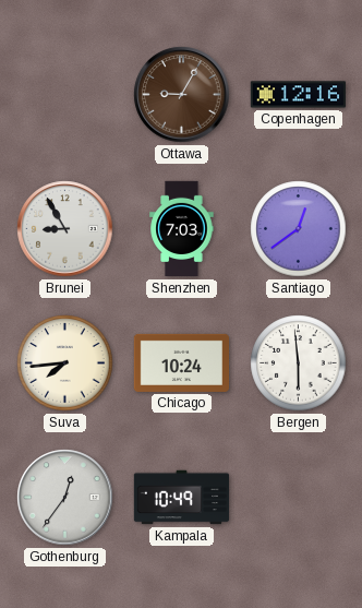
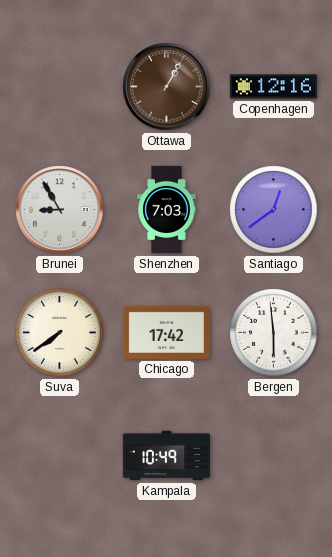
Ottawa: 9:05 -> 1:05 (167, 87)
Suva: 7:44 -> 7:39 (60, 333)
Chicago: 10:24 -> 17:42 (166, 332)
Gothenburg: 12:36 -> none (65, 498)
